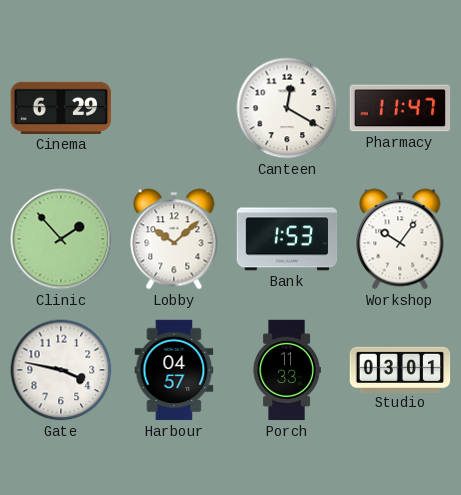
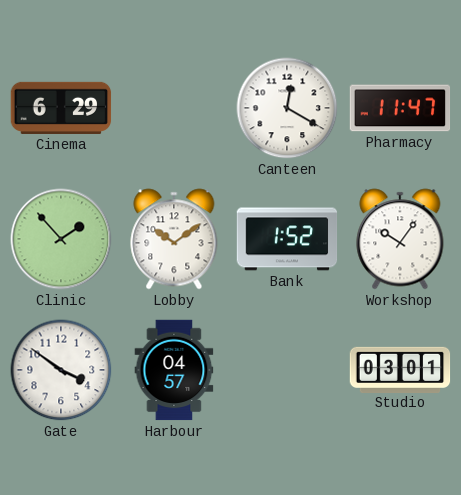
Lobby: 10:08 -> 10:09 (174, 239)
Bank: 1:53 -> 1:52 (287, 239)
Gate: 3:47 -> 3:51 (61, 370)
Porch: 11:33 -> none (287, 370)
